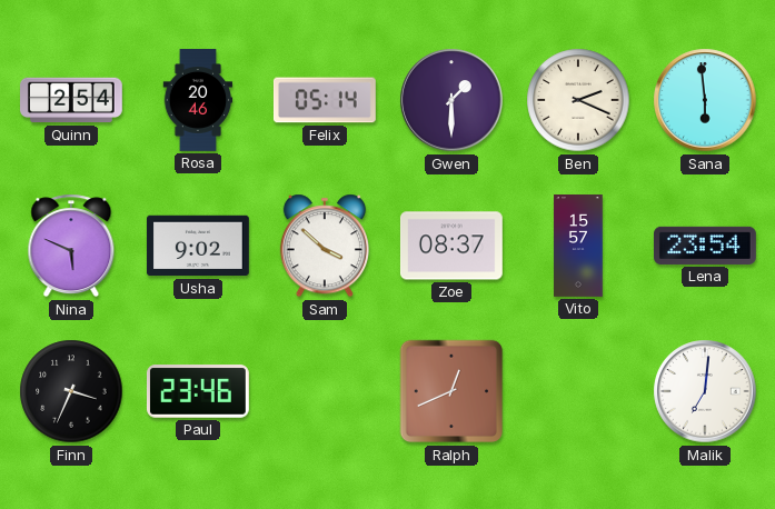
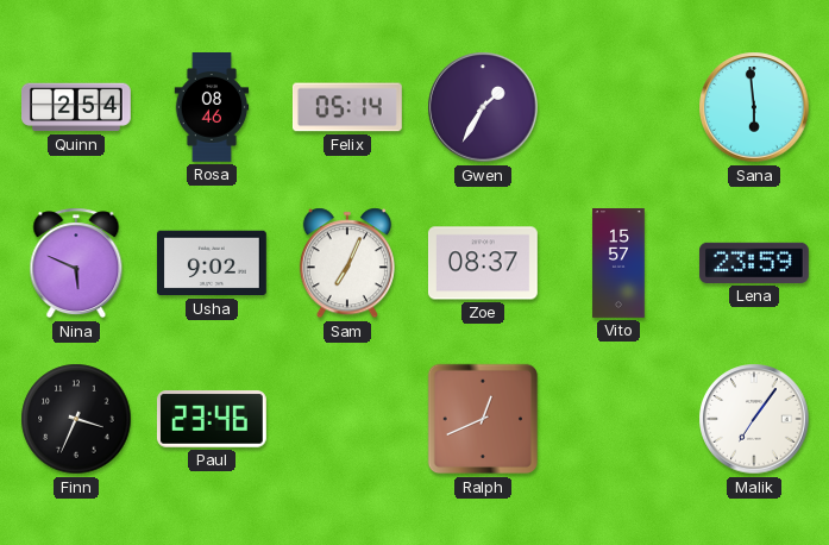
Rosa: 20:46 -> 08:46 (212, 108)
Gwen: 1:30 -> 1:35 (483, 107)
Ben: 2:19 -> none (578, 100)
Sam: 3:52 -> 7:04 (347, 263)
Lena: 23:54 -> 23:59 (754, 263)
Malik: 7:01 -> 7:06 (754, 419)
